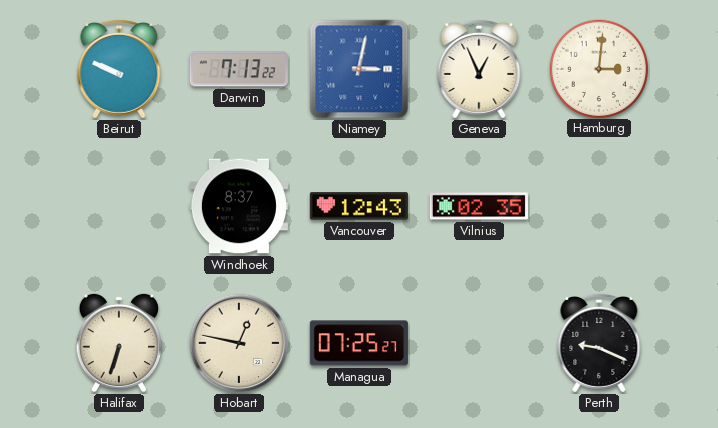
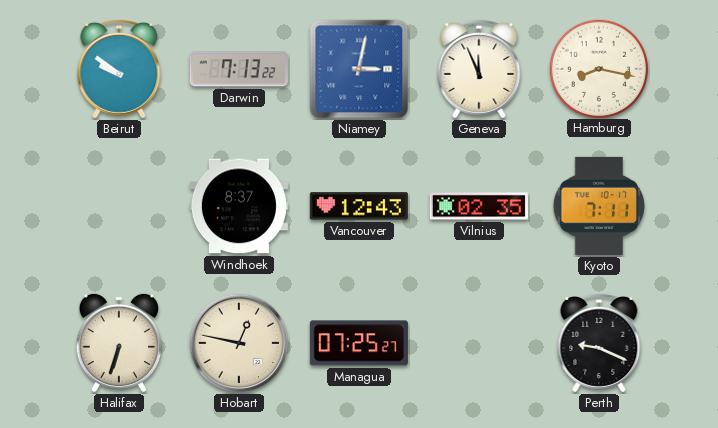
Beirut: 9:49 -> 9:51 (119, 69)
Geneva: 12:56 -> 11:56 (479, 69)
Hamburg: 3:01 -> 8:17 (598, 68)
Kyoto: none -> 7:11 (599, 206)
